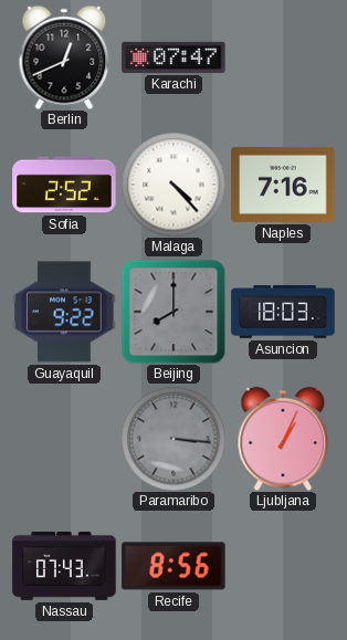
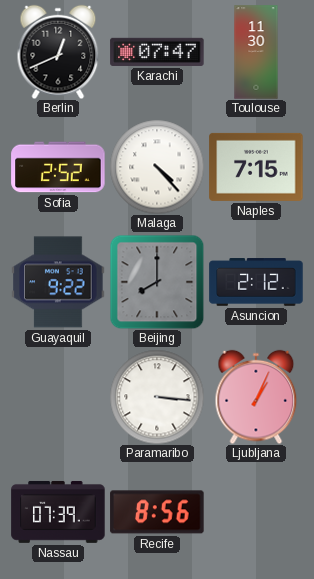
Toulouse: none -> 11:30 (256, 52)
Naples: 7:16 -> 7:15 (256, 167)
Asuncion: 18:03 -> 2:12 (256, 282)
Paramaribo dial: grey -> white (157, 397)
Nassau: 07:43 -> 07:39 (58, 512)
